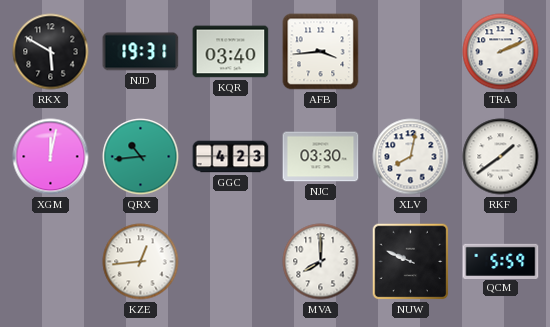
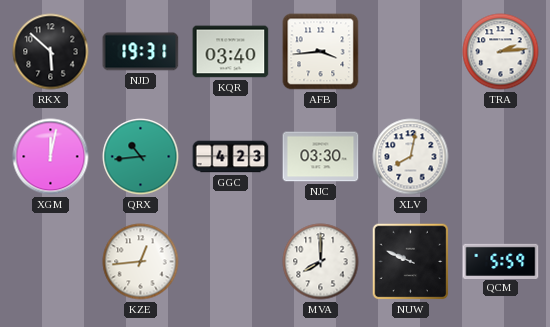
RKX: 5:50 -> 5:52 (51, 52)
TRA: 2:11 -> 2:14 (501, 52)
RKF: 1:39 -> none (501, 157)
